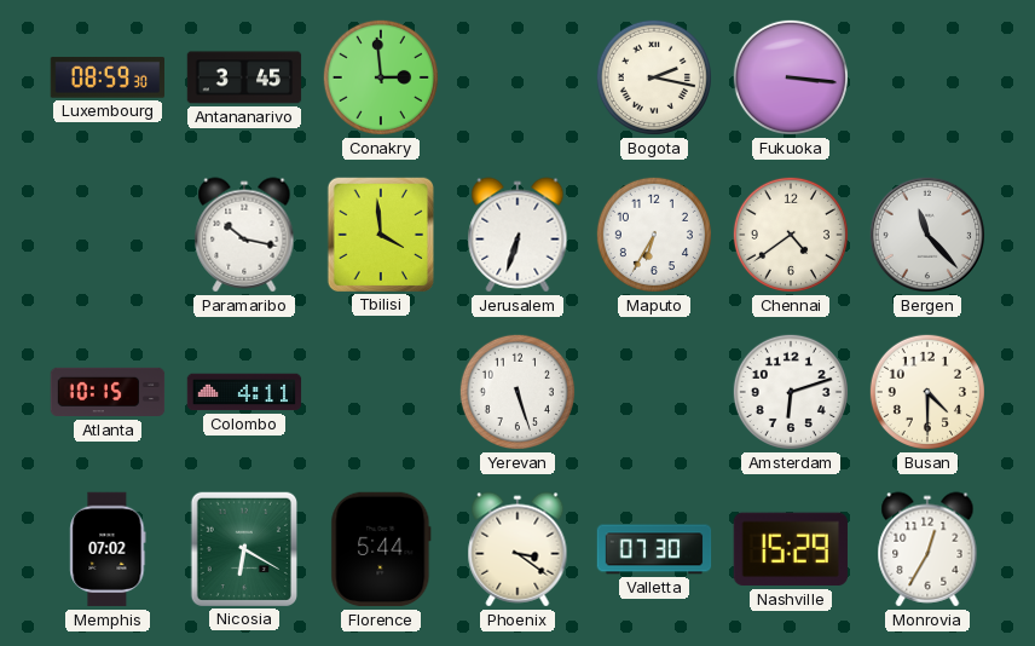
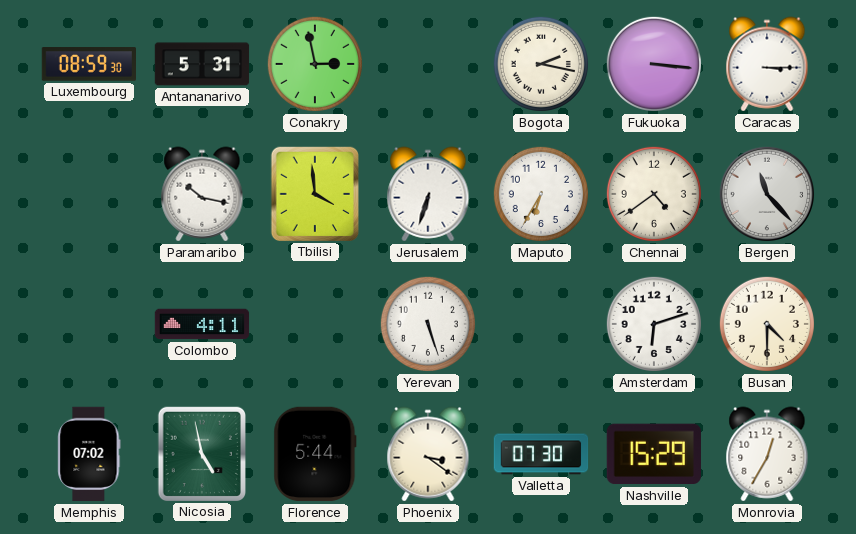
Antananarivo: 3:45 -> 5:31 (202, 64)
Conakry: 2:59 -> 2:58 (315, 64)
Caracas: none -> 3:15 (767, 64)
Atlanta: 10:15 -> none (108, 392)
Nicosia: 6:20 -> 4:58 (201, 453)
